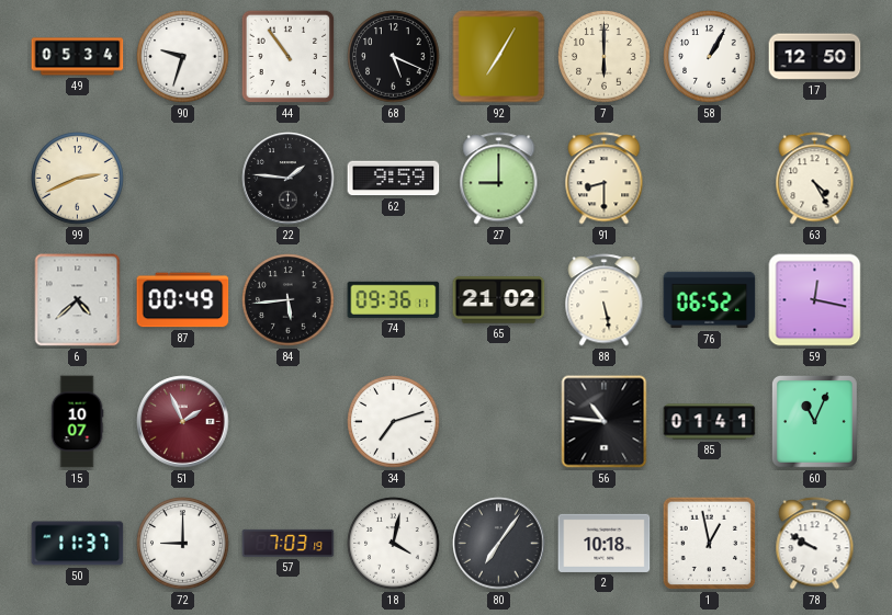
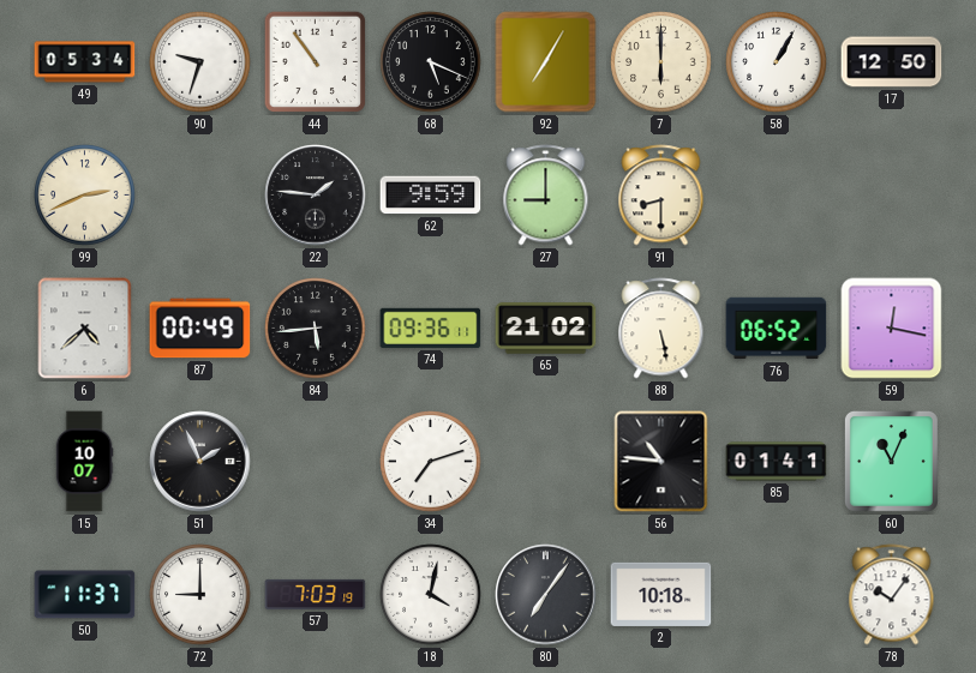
63: 4:25 -> none (815, 179)
51 dial: burgundy -> black (200, 462)
1: 12:58 -> none (710, 544)
78: 9:50 -> 10:06 (892, 595)
